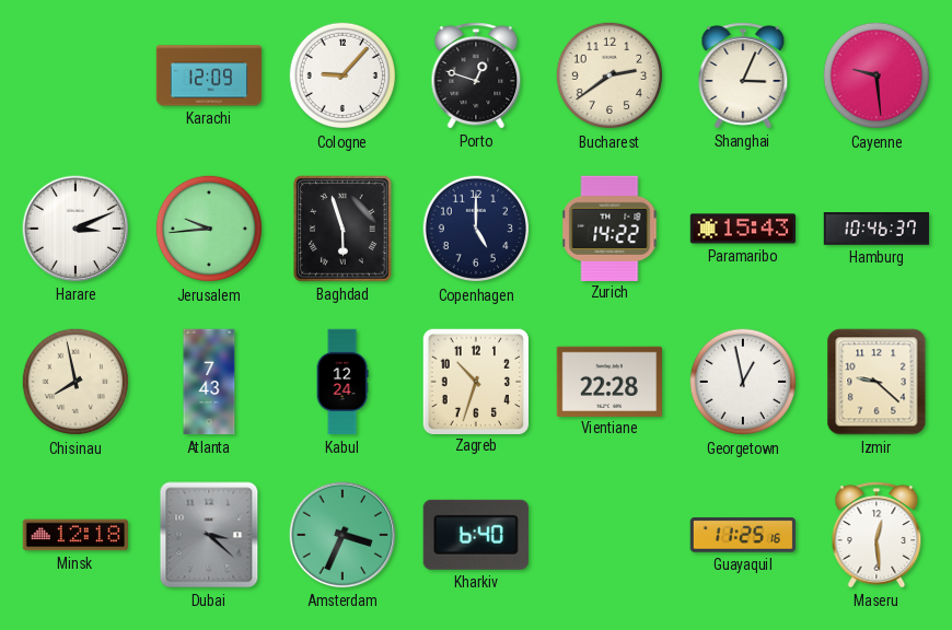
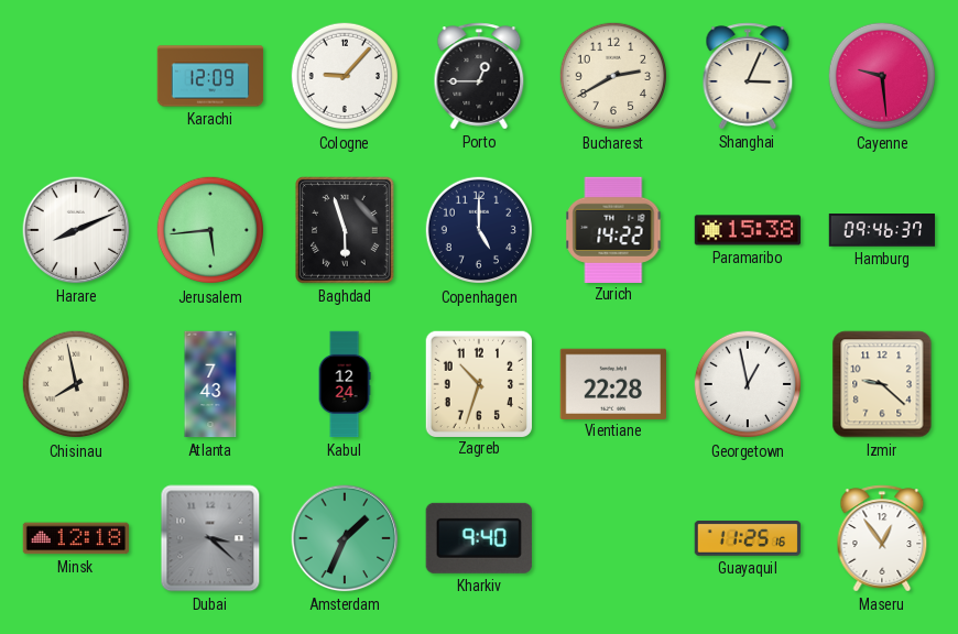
Porto: 12:48 -> 12:45 (479, 76)
Bucharest: 2:39 -> 2:40 (613, 76)
Harare: 3:11 -> 8:11 (76, 230)
Jerusalem: 9:44 -> 5:44 (210, 230)
Paramaribo: 15:43 -> 15:38 (748, 230)
Hamburg: 10:46 -> 09:46 (882, 231)
Amsterdam: 3:34 -> 1:34 (345, 538)
Kharkiv: 6:40 -> 9:40 (479, 538)
Maseru: 12:29 -> 12:54 (882, 538)
